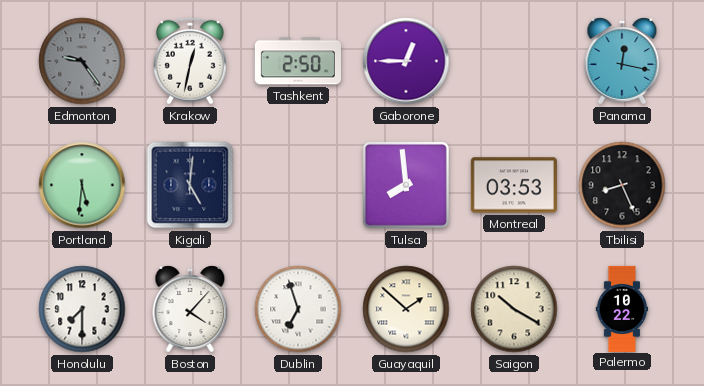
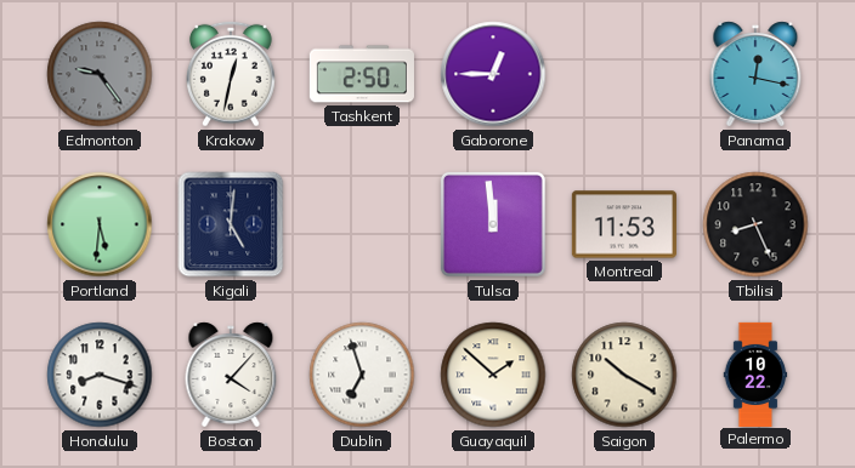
Tulsa: 7:59 -> 11:59 (493, 224)
Montreal: 03:53 -> 11:53 (624, 224)
Honolulu: 7:30 -> 8:18 (100, 375)
